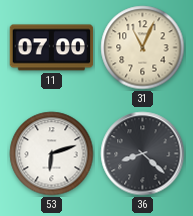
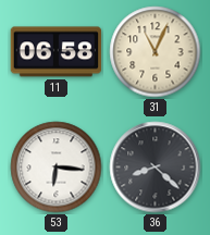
11: 07:00 -> 06:58 (57, 52)
53: 6:12 -> 6:16 (57, 168)
